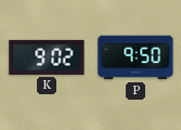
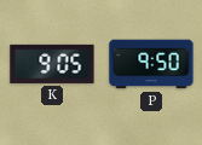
K: 9:02 -> 9:05 (52, 64)
